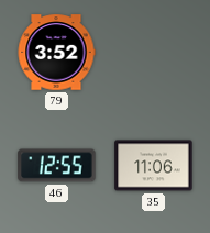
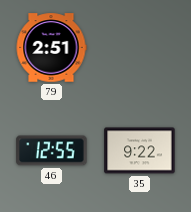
79: 3:52 -> 2:51 (51, 48)
35: 11:06 -> 9:22 (140, 151)
